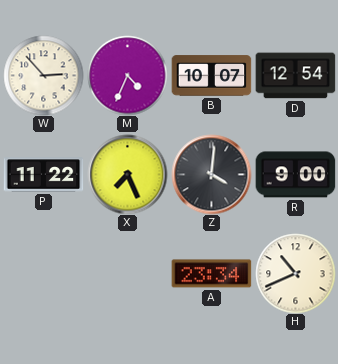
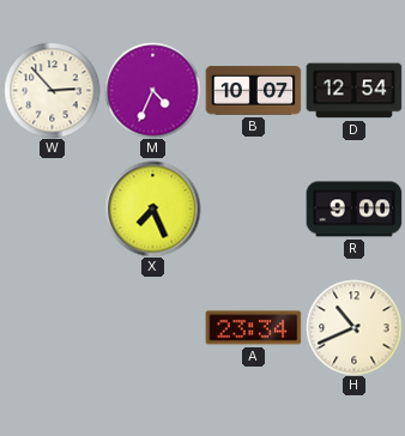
P: 11:22 -> none (43, 175)
Z: 4:01 -> none (211, 174)
